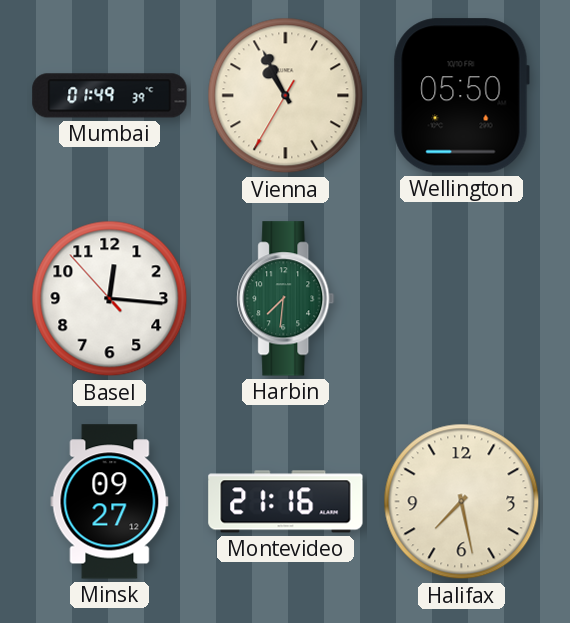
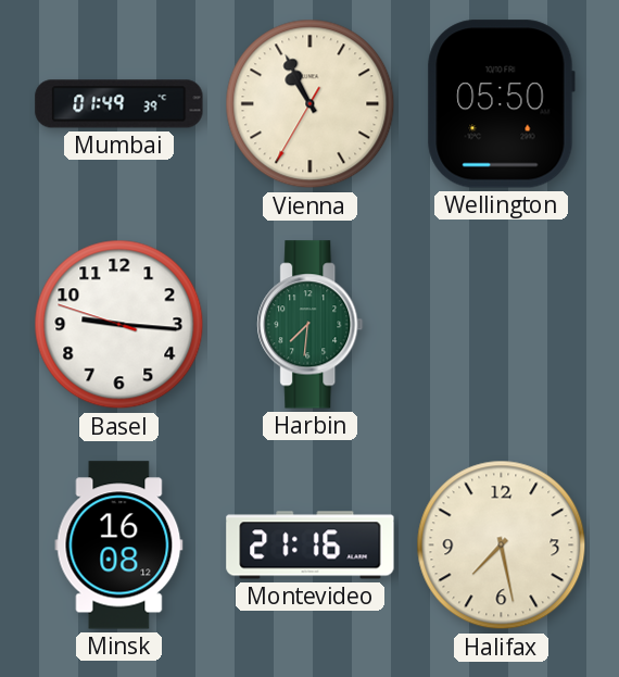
Basel: 12:15 -> 9:15 (119, 325)
Minsk: 09:27 -> 16:08 (119, 546)
